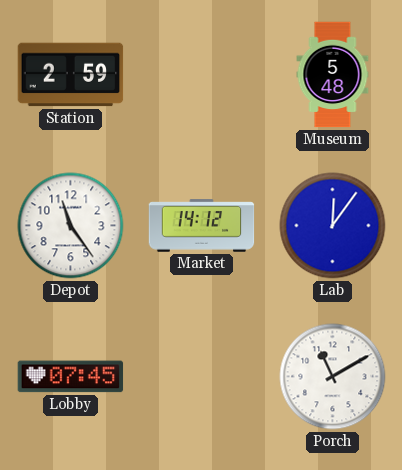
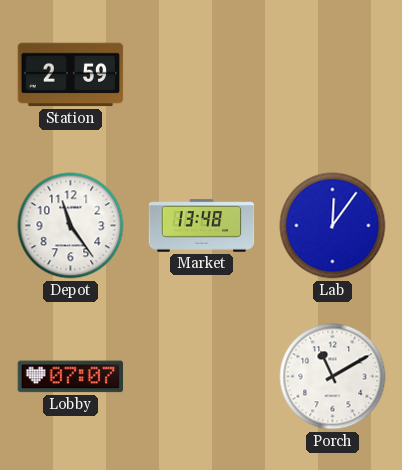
Museum: 5:48 -> none (333, 75)
Market: 14:12 -> 13:48 (202, 226)
Lobby: 07:45 -> 07:07 (71, 377)
